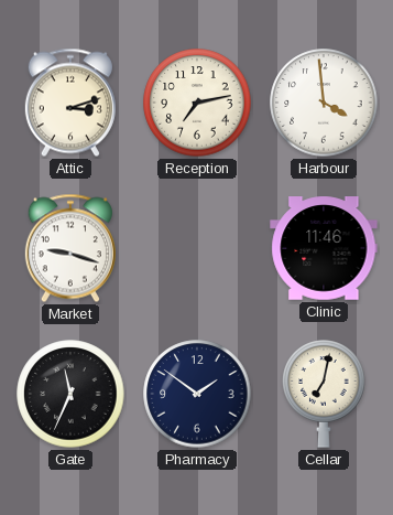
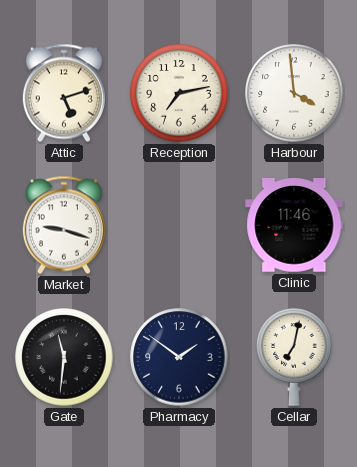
Attic: 3:12 -> 5:12 (64, 93)
Gate: 11:34 -> 11:31 (64, 357)
